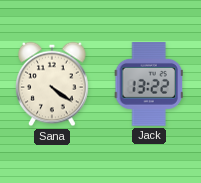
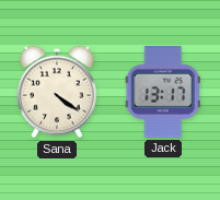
Jack: 13:22 -> 13:17 (162, 92)
